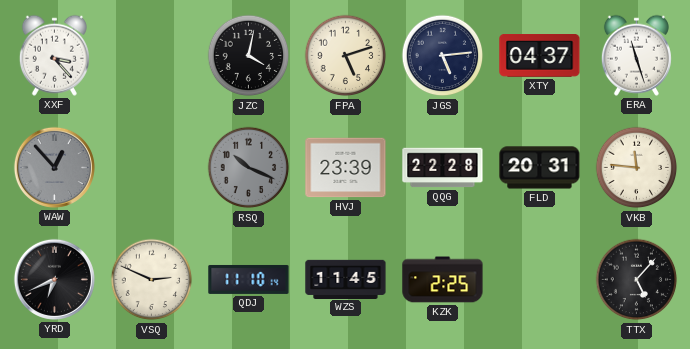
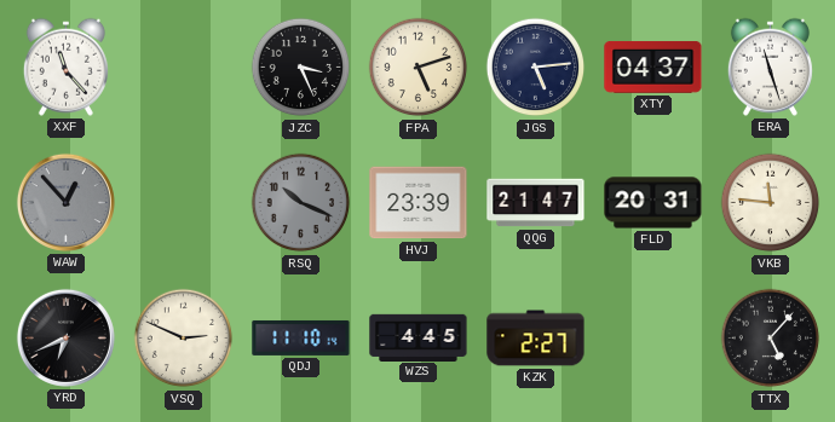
XXF: 3:23 -> 11:23 (65, 67)
JZC: 4:02 -> 3:26 (301, 68)
QQG: 22:28 -> 21:47 (536, 203)
WZS: 11:45 -> 4:45 (419, 337)
KZK: 2:25 -> 2:27 (536, 339)
